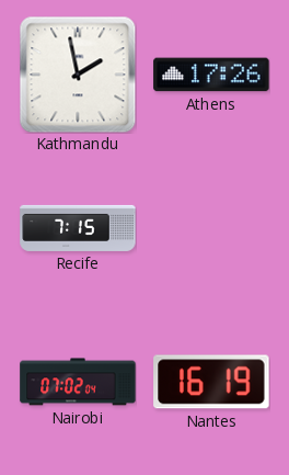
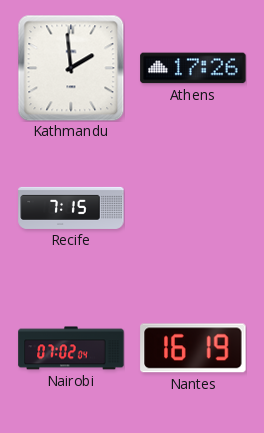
Kathmandu: 1:58 -> 1:59 (71, 68)
